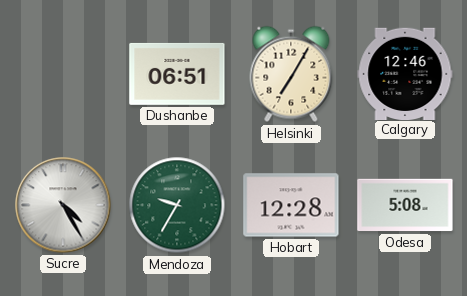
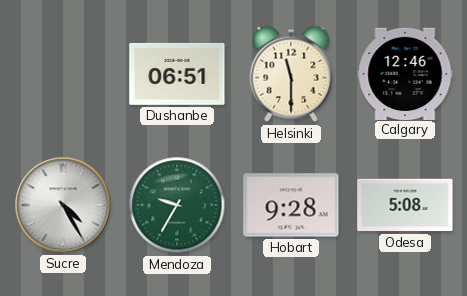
Helsinki: 7:05 -> 11:30 (291, 74)
Hobart: 12:28 -> 9:28 (291, 205)
